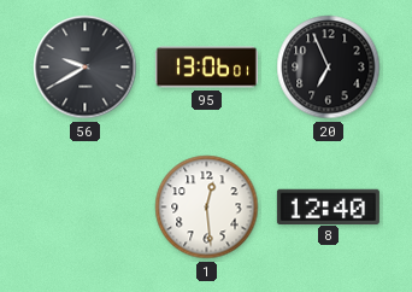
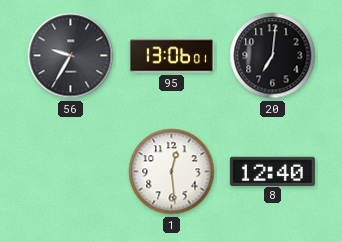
56: 9:40 -> 9:35 (71, 56)
20: 6:56 -> 7:01 (273, 56)
